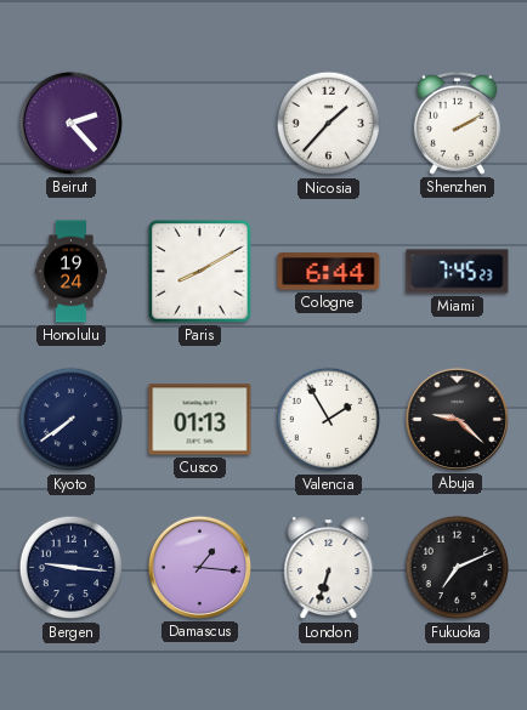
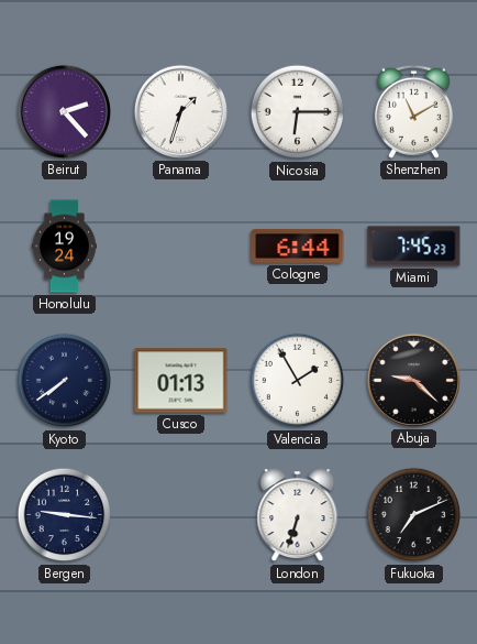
Panama: none -> 1:33 (180, 111)
Nicosia: 1:37 -> 6:15 (298, 112)
Shenzhen: 2:10 -> 11:10 (413, 111)
Paris: 8:10 -> none (200, 272)
Damascus: 1:16 -> none (199, 567)
